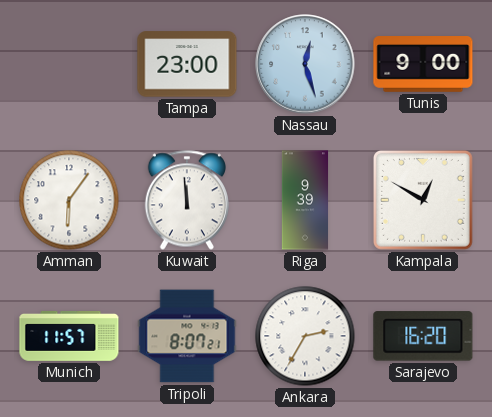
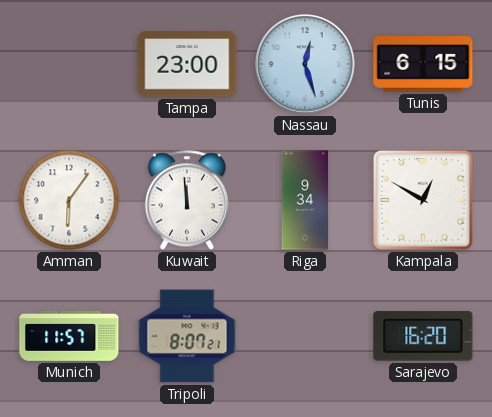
Tunis: 9:00 -> 6:15 (423, 65)
Riga: 9:39 -> 9:34 (305, 200)
Ankara: 2:35 -> none (305, 336)
